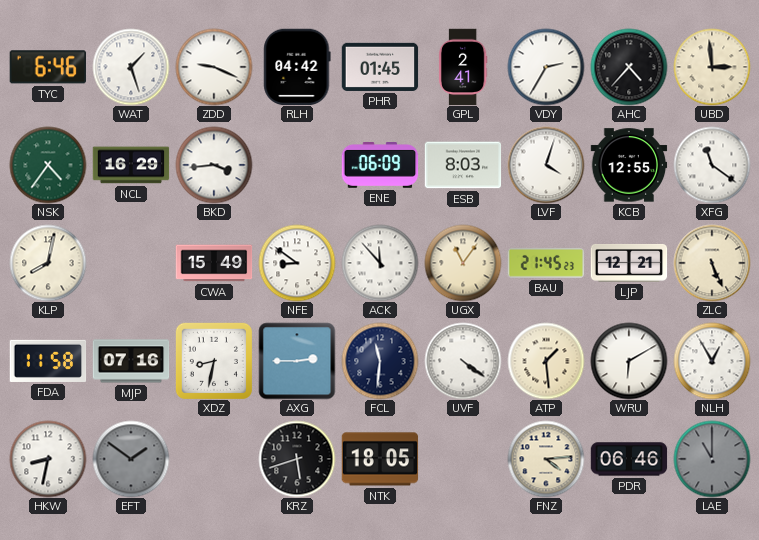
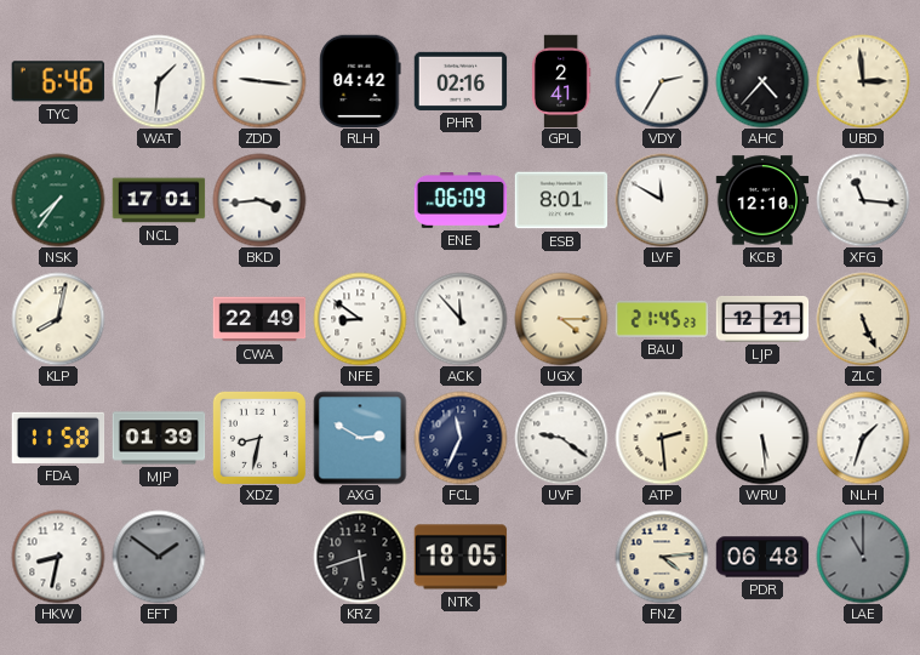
WAT: 1:27 -> 1:31 (159, 81)
ZDD: 9:19 -> 9:16 (259, 81)
PHR: 01:45 -> 02:16 (461, 81)
NSK: 4:36 -> 7:36 (58, 200)
NCL: 16:29 -> 17:01 (159, 200)
ESB: 8:03 -> 8:01 (561, 200)
LVF: 4:03 -> 11:50 (662, 200)
KCB: 12:55 -> 12:10 (762, 200)
XFG: 11:21 -> 11:16 (863, 200)
CWA: 15:49 -> 22:49 (259, 319)
UGX: 11:06 -> 4:15 (561, 319)
MJP: 07:16 -> 01:39 (159, 438)
AXG: 2:45 -> 2:50 (360, 438)
FCL: 11:31 -> 11:34 (461, 438)
UVF: 4:21 -> 9:21 (561, 438)
ATP: 1:29 -> 2:29 (662, 438)
WRU: 6:10 -> 5:29 (762, 438)
NLH: 12:55 -> 1:33 (863, 438)
PDR: 06:46 -> 06:48 (762, 557)
